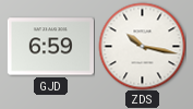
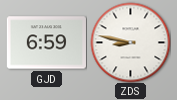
ZDS: 10:17 -> 8:47 (130, 42)
